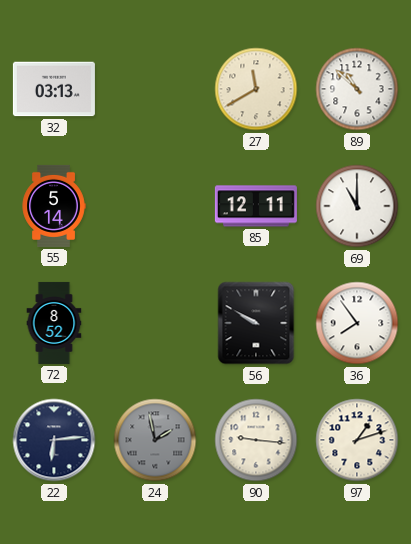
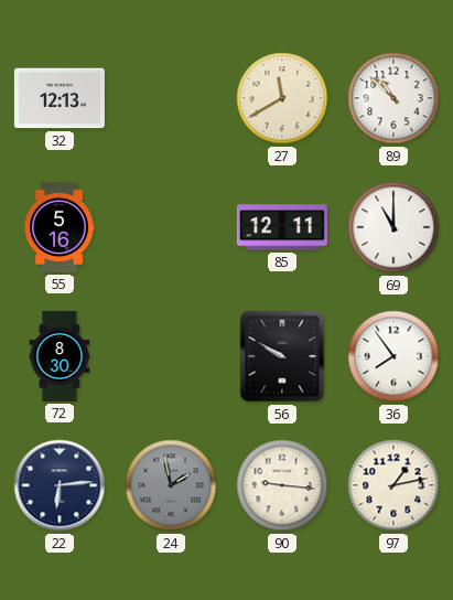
32: 03:13 -> 12:13 (60, 98)
55: 5:14 -> 5:16 (60, 227)
72: 8:52 -> 8:30 (60, 356)
97: 1:12 -> 1:13 (393, 485)
